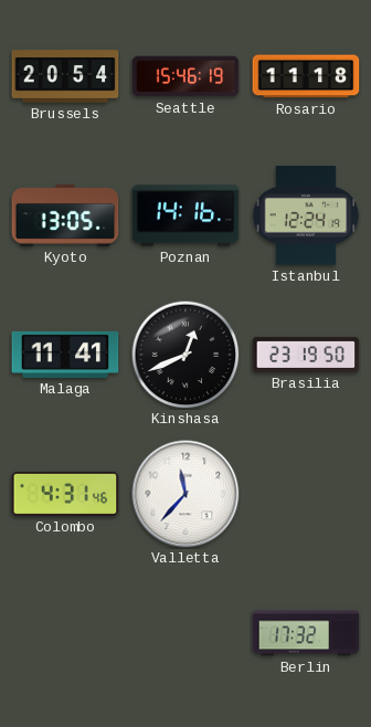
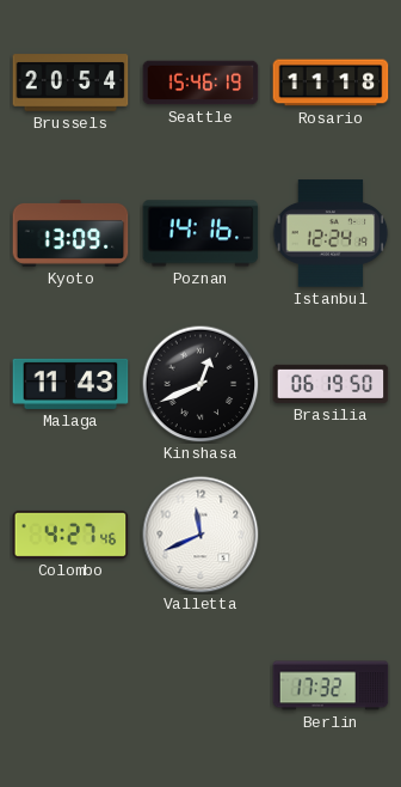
Kyoto: 13:05 -> 13:09 (70, 233)
Malaga: 11:41 -> 11:43 (70, 384)
Brasilia: 23:19 -> 06:19 (331, 384)
Colombo: 4:31 -> 4:27 (70, 535)
Valletta: 11:37 -> 11:41 (200, 535)
